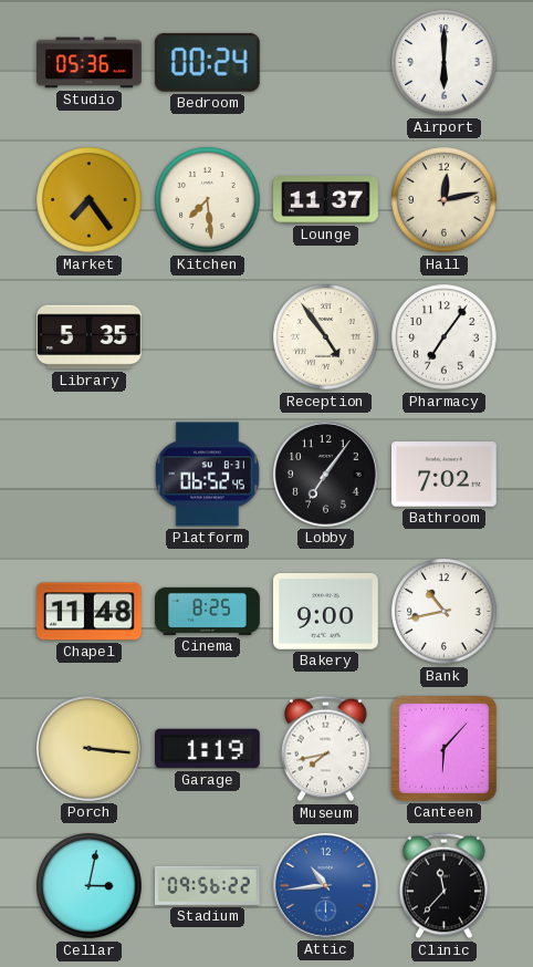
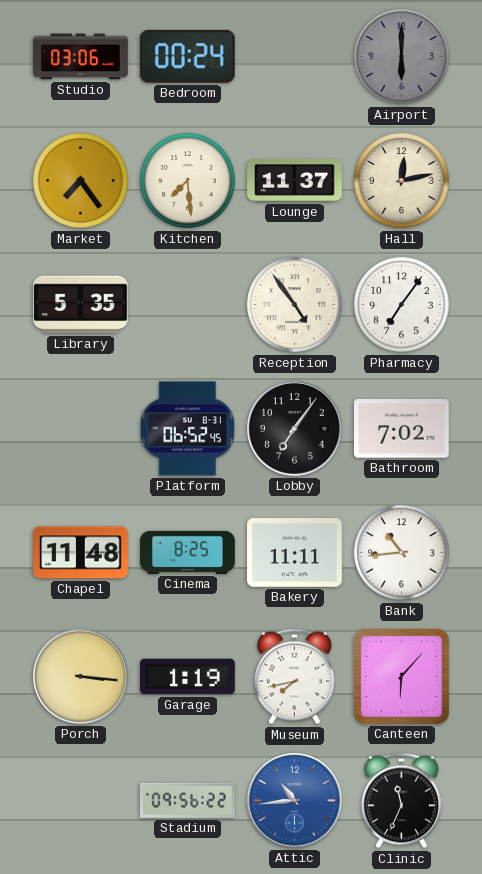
Studio: 05:36 -> 03:06 (81, 57)
Airport dial: white -> grey (402, 57)
Bakery: 9:00 -> 11:11 (295, 553)
Bank: 10:43 -> 10:44 (402, 553)
Cellar: 3:02 -> none (90, 886)
Clinic: 11:37 -> 11:34 (402, 801)
